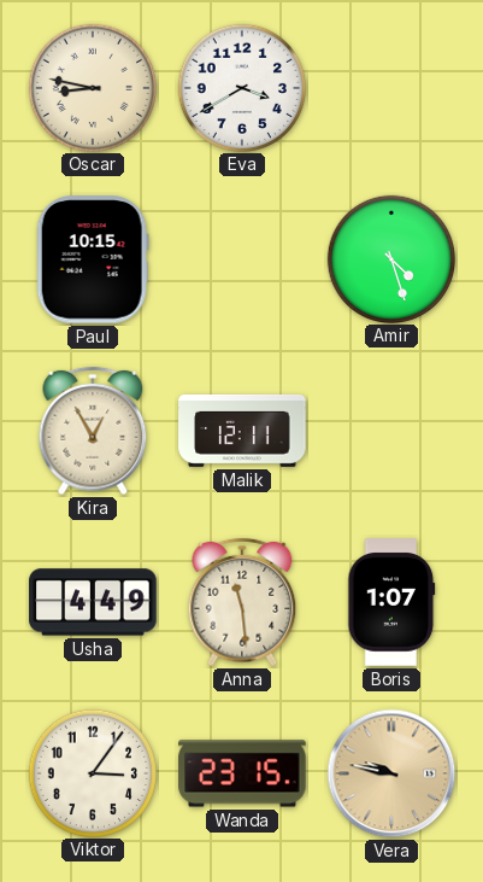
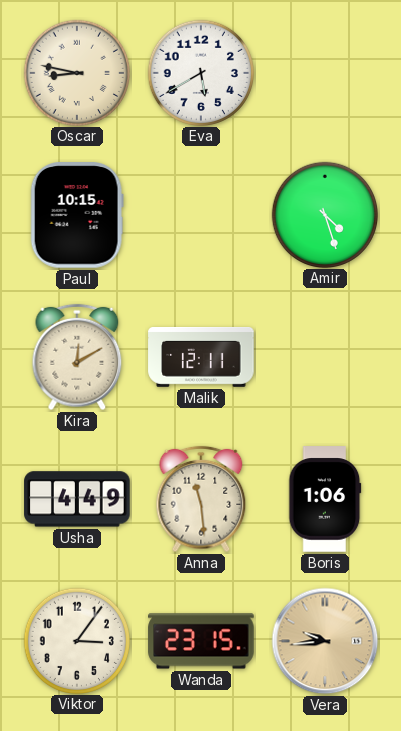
Eva: 3:40 -> 5:40 (200, 72)
Kira: 12:55 -> 12:10 (77, 357)
Boris: 1:07 -> 1:06 (325, 499)
Vera: 9:47 -> 9:44 (325, 641)
